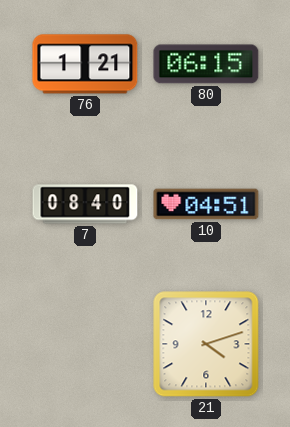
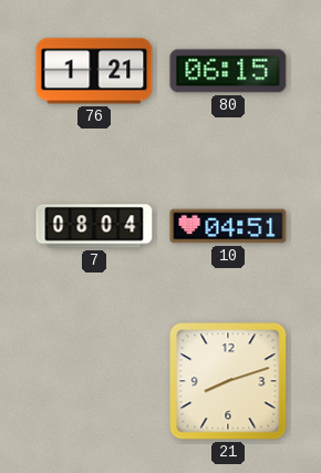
7: 08:40 -> 08:04 (94, 226)
21: 4:12 -> 8:12 (228, 381)
